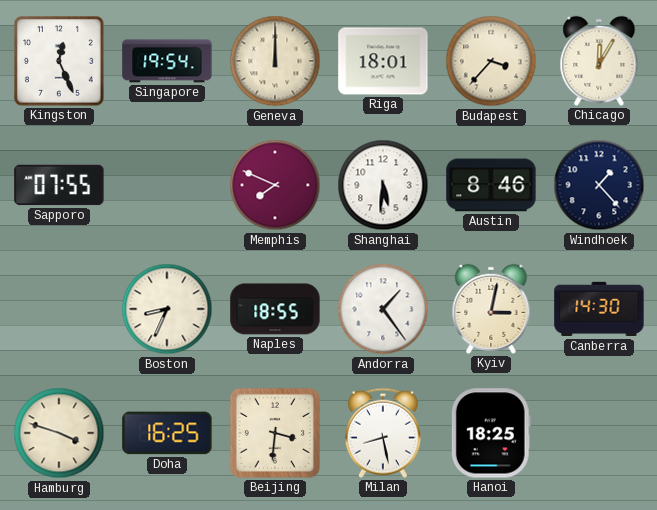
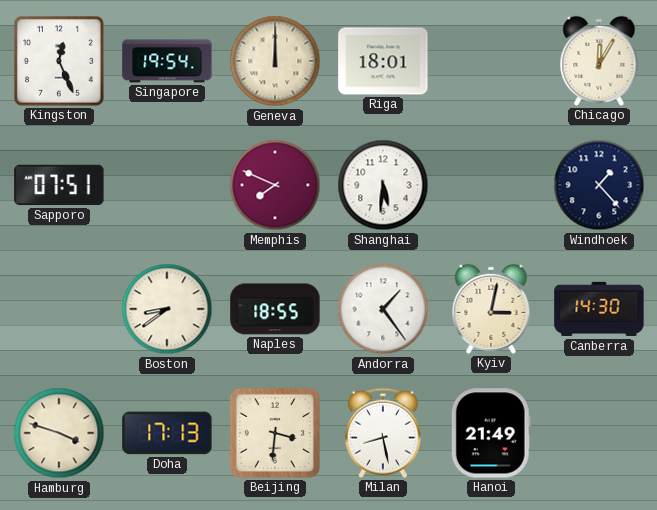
Budapest: 3:37 -> none (491, 61)
Sapporo: 07:55 -> 07:51 (59, 185)
Austin: 8:46 -> none (491, 185)
Boston: 8:34 -> 8:39 (167, 309)
Doha: 16:25 -> 17:13 (167, 433)
Hanoi: 18:25 -> 21:49 (491, 433)
